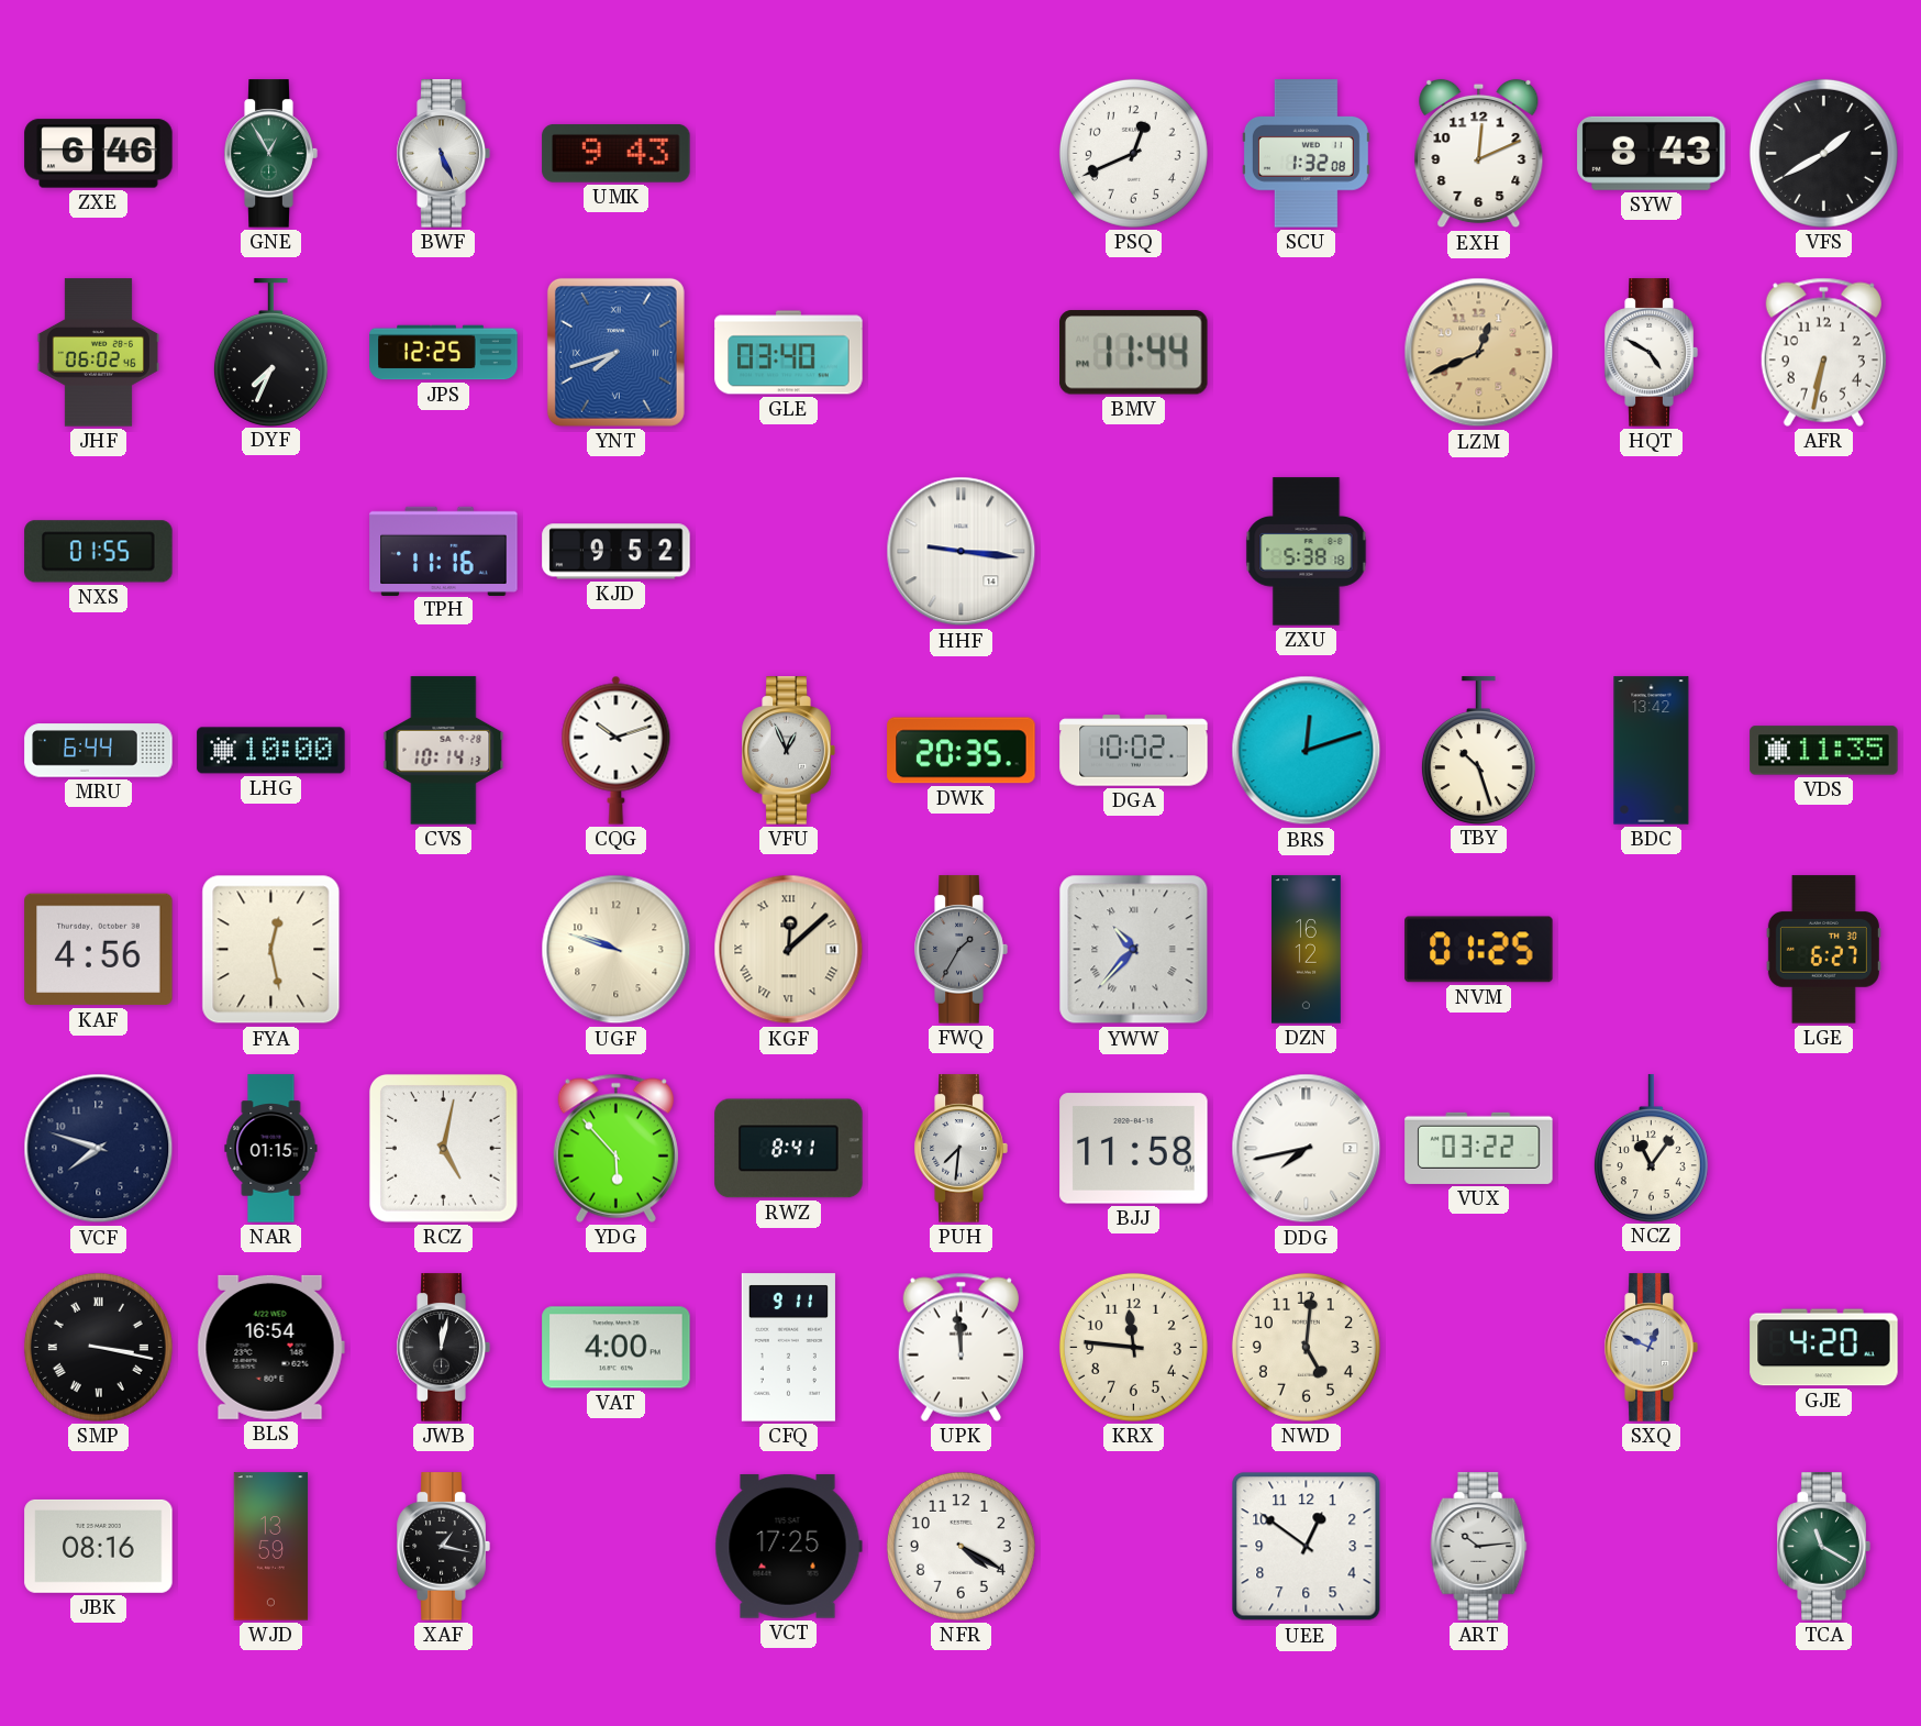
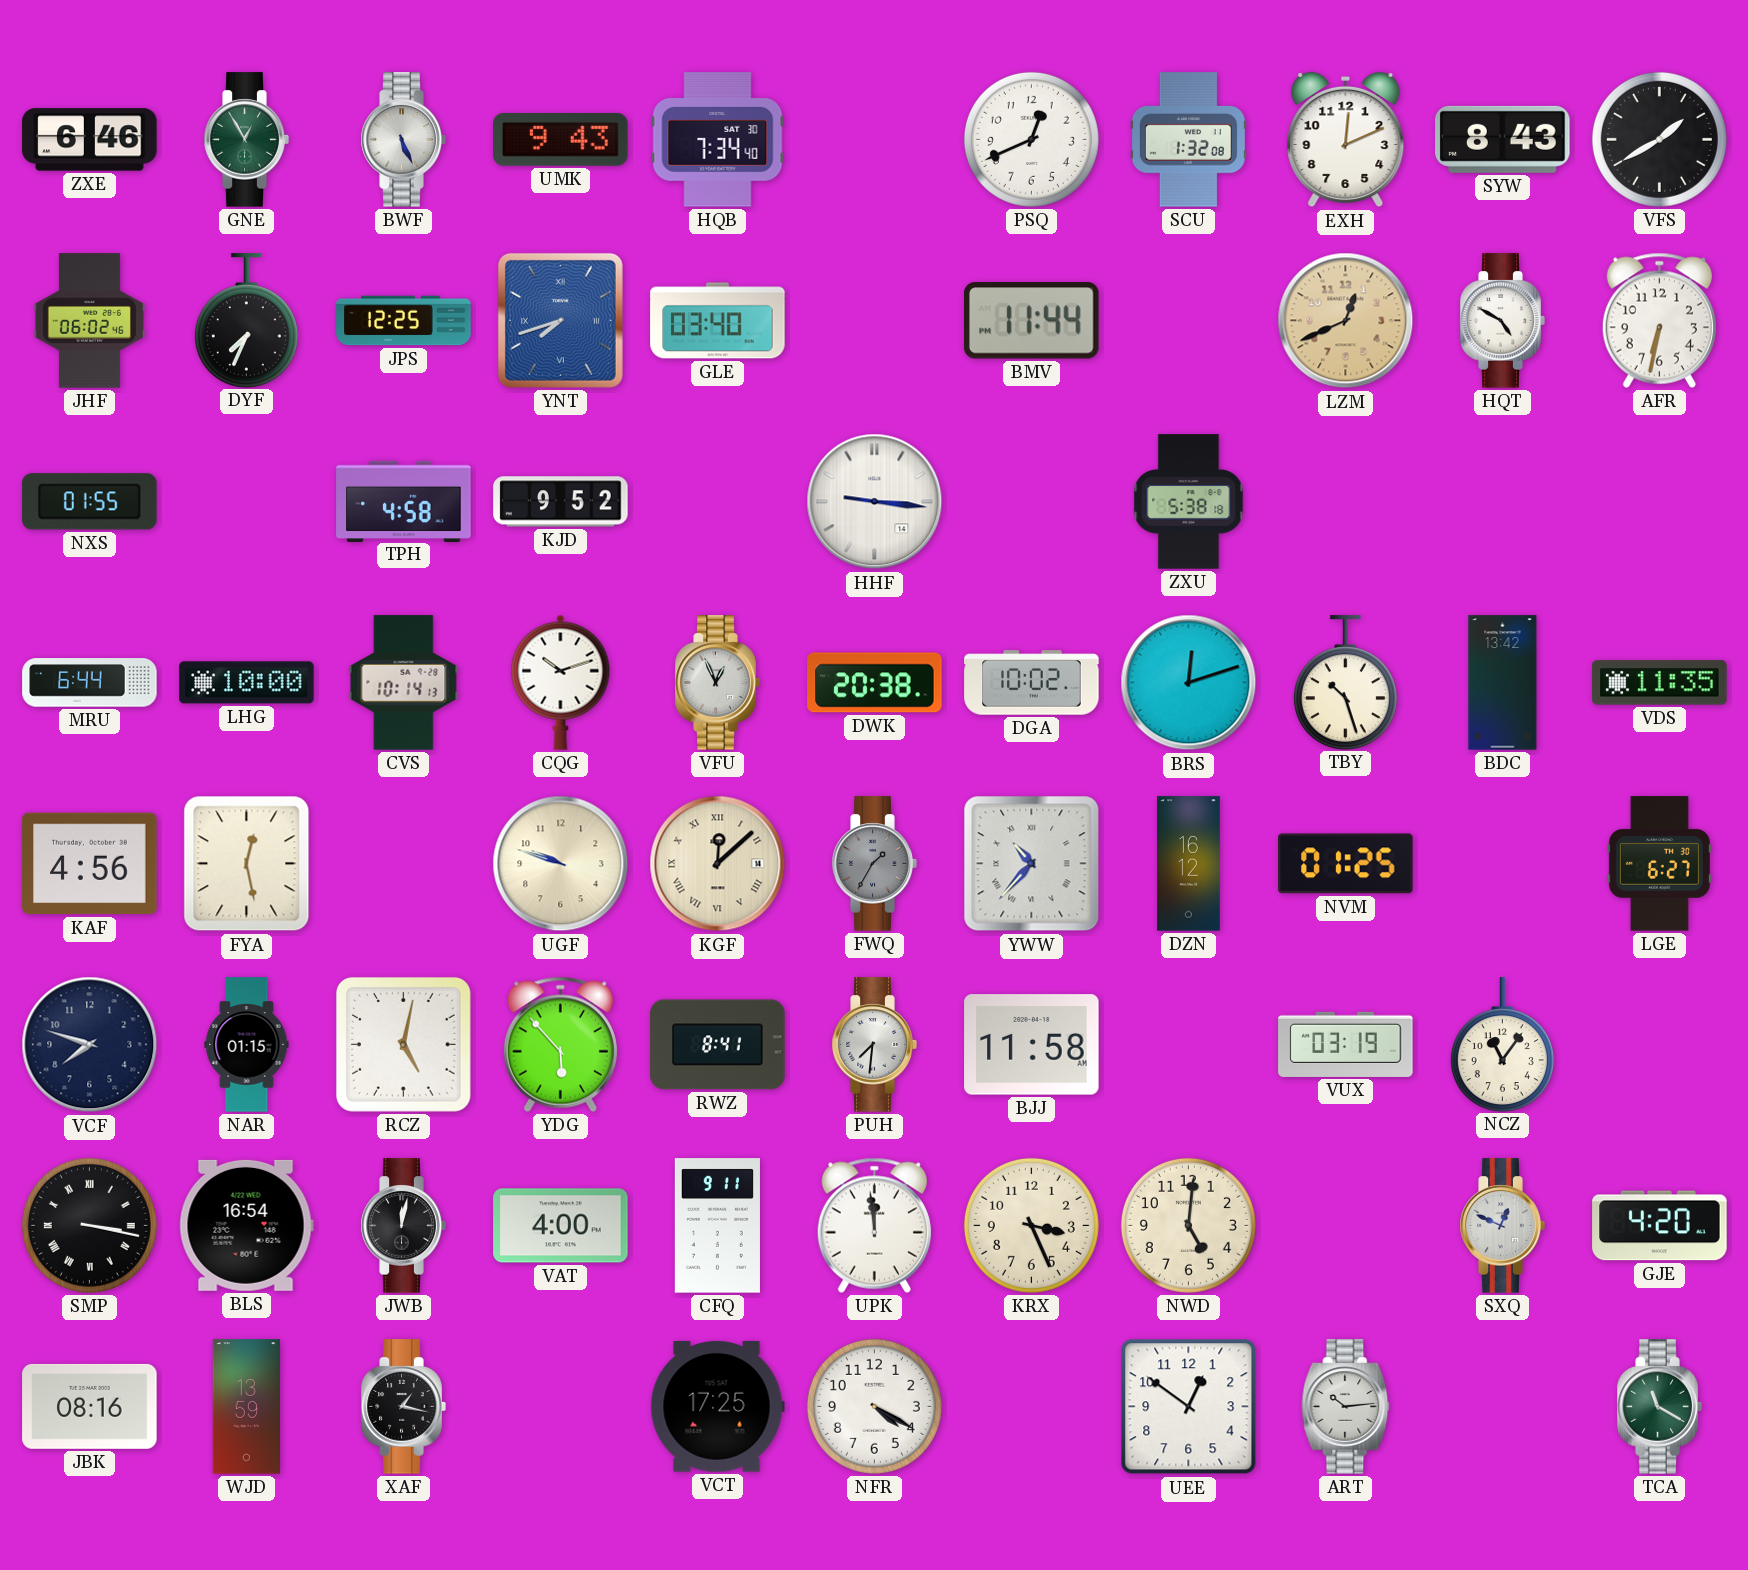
HQB: none -> 7:34 (718, 140)
TPH: 11:16 -> 4:58 (404, 501)
DWK: 20:35 -> 20:38 (875, 683)
DDG: 7:43 -> none (1307, 1149)
VUX: 03:22 -> 03:19 (1346, 1044)
KRX: 11:46 -> 3:26 (1031, 1225)
